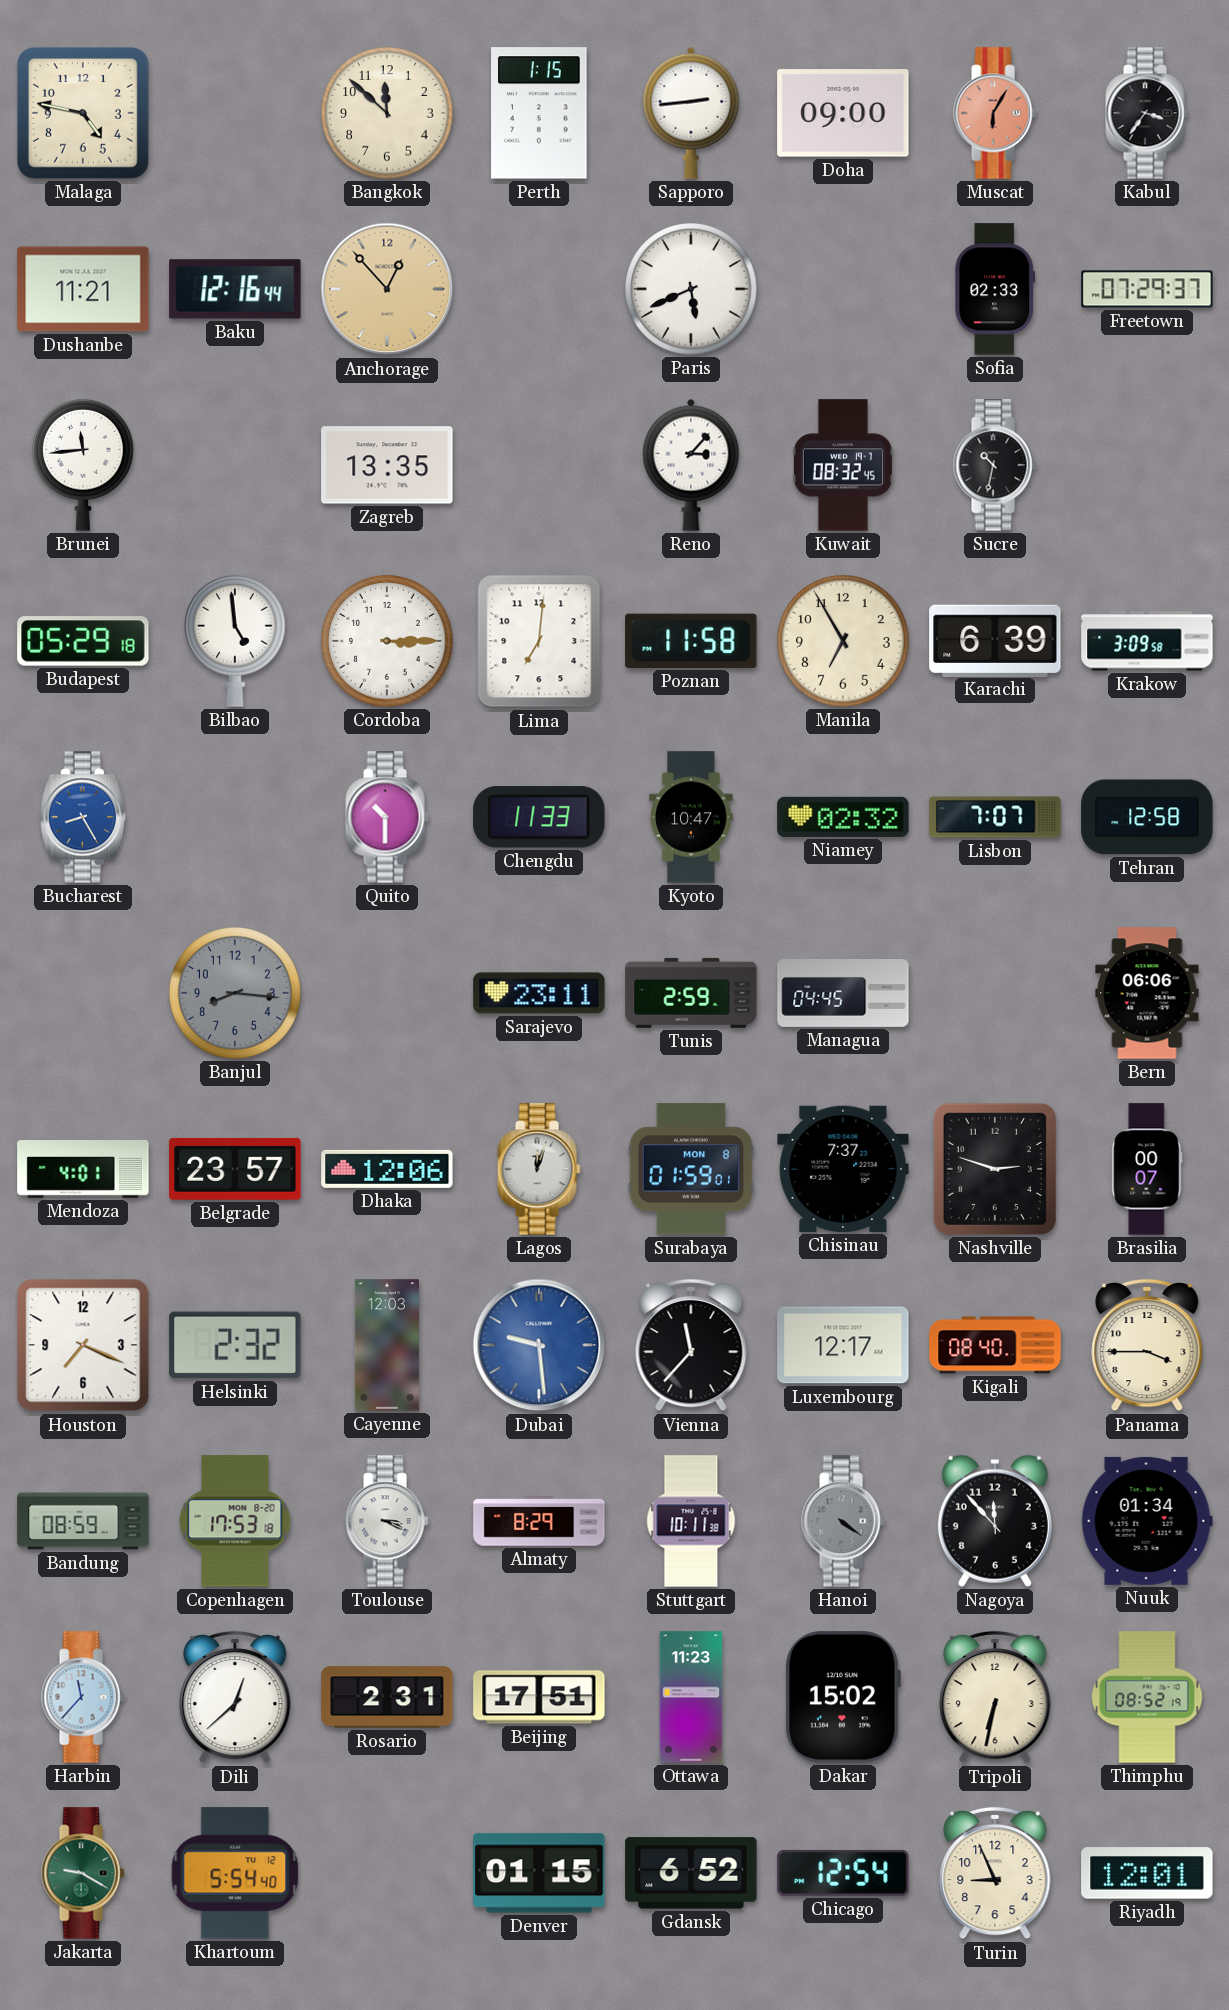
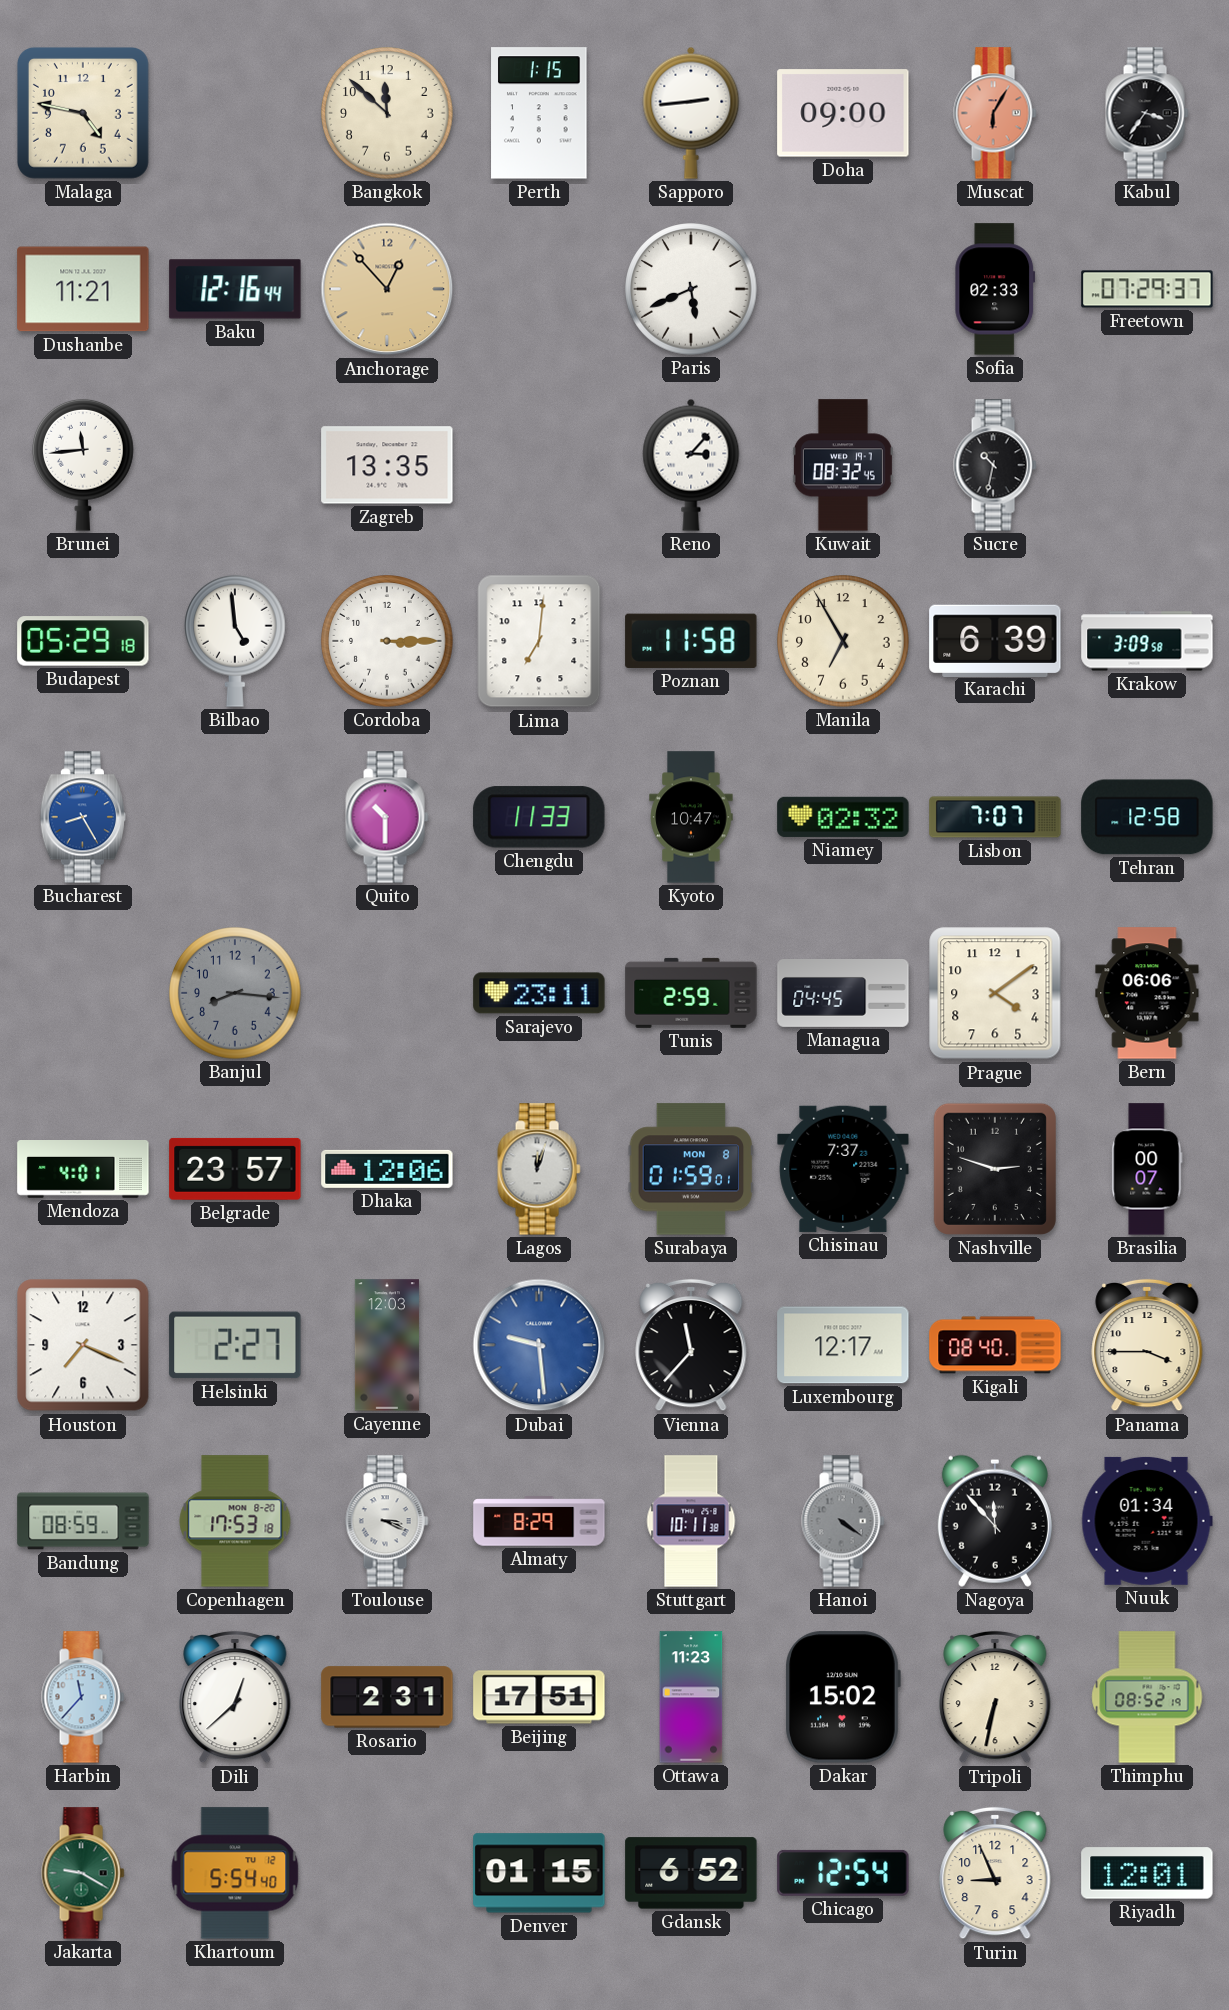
Prague: none -> 4:09 (995, 993)
Helsinki: 2:32 -> 2:27 (235, 1345)
